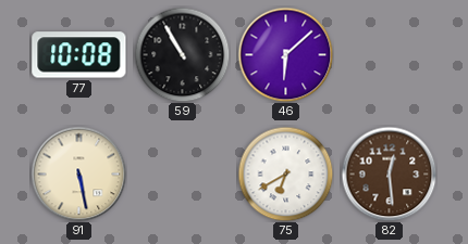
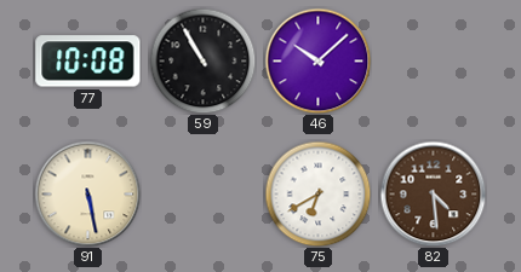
46: 6:08 -> 10:08 (317, 60)
82: 12:29 -> 4:29 (433, 193)
